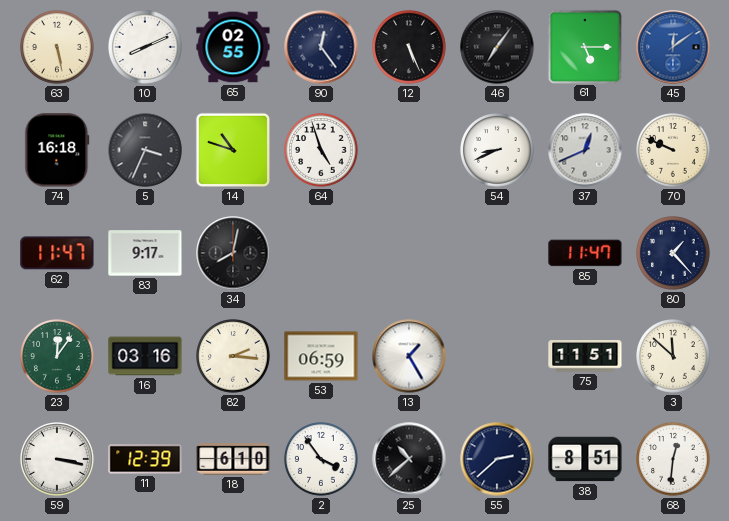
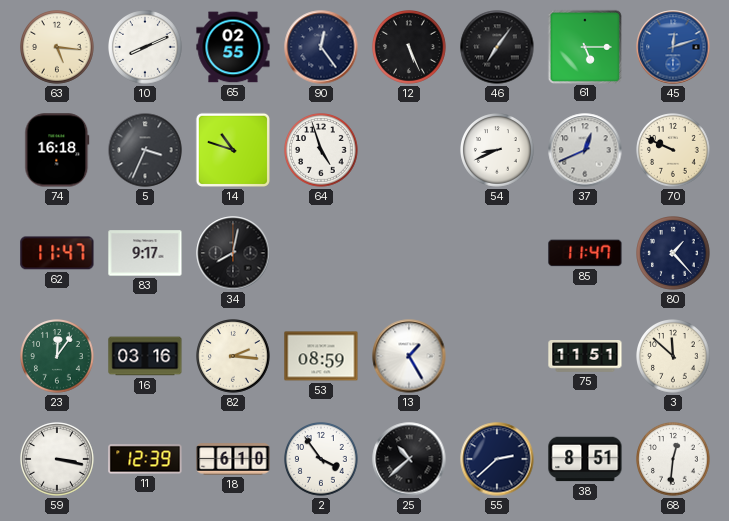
63: 5:28 -> 5:16 (58, 48)
45: 12:09 -> 12:12 (673, 47)
53: 06:59 -> 08:59 (321, 356)
